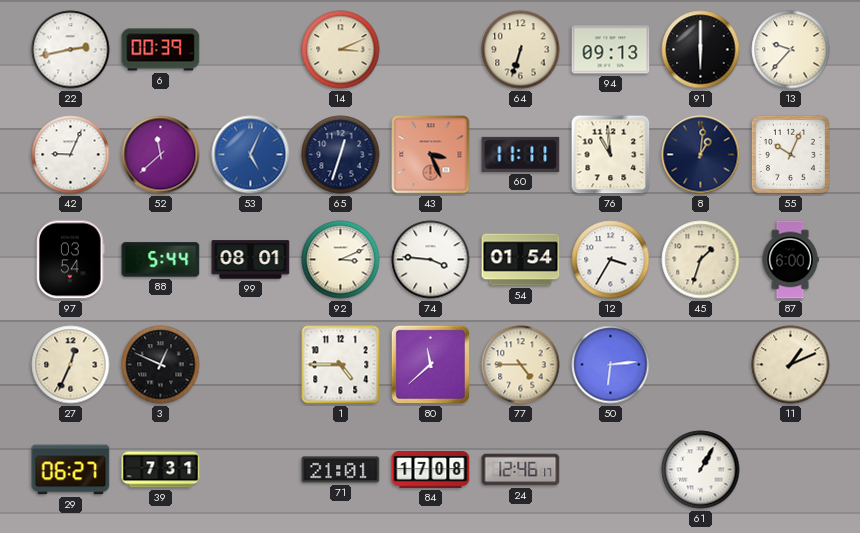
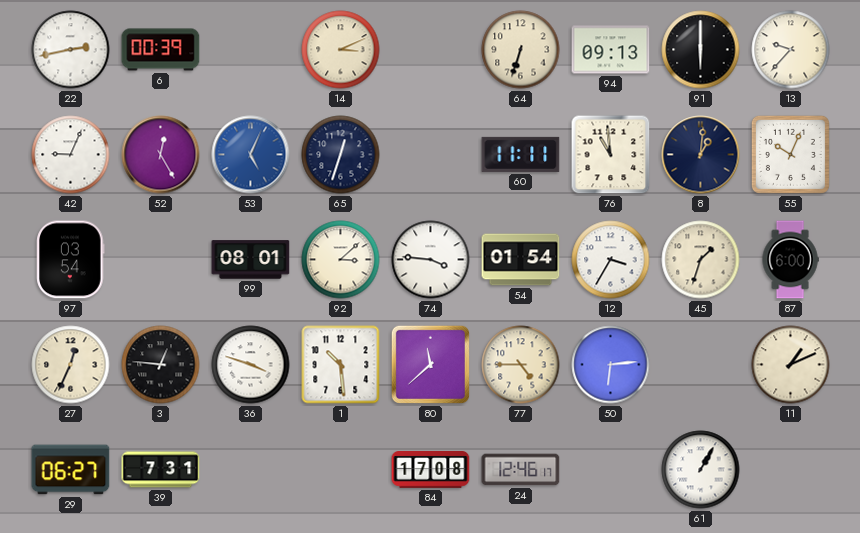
52: 11:38 -> 12:25 (161, 155)
43: 3:26 -> none (431, 155)
88: 5:44 -> none (161, 260)
92: 3:11 -> 3:08 (341, 260)
3: 12:49 -> 12:46 (161, 365)
36: none -> 3:48 (251, 365)
1: 4:45 -> 10:29 (341, 365)
71: 21:01 -> none (341, 470)
